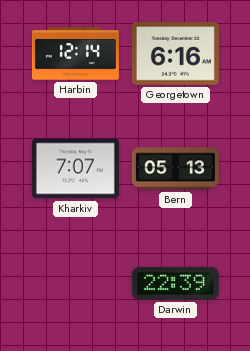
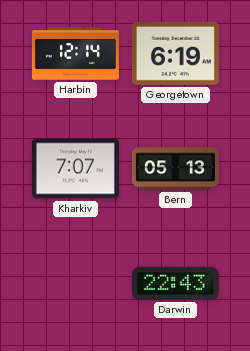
Georgetown: 6:16 -> 6:19 (175, 53)
Darwin: 22:39 -> 22:43 (175, 283)
